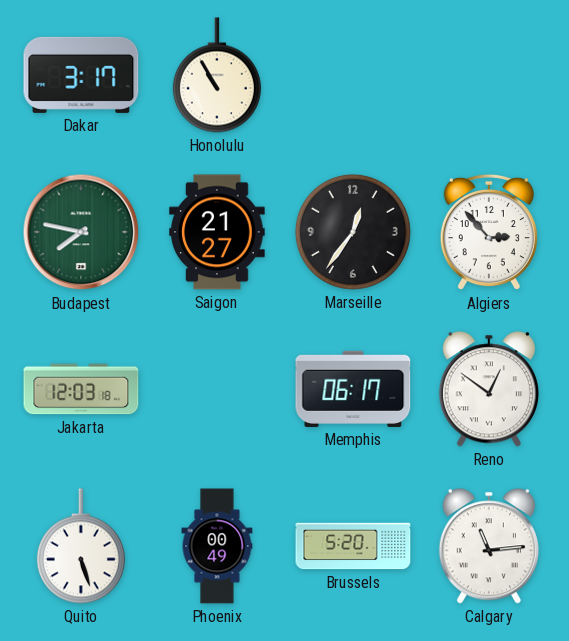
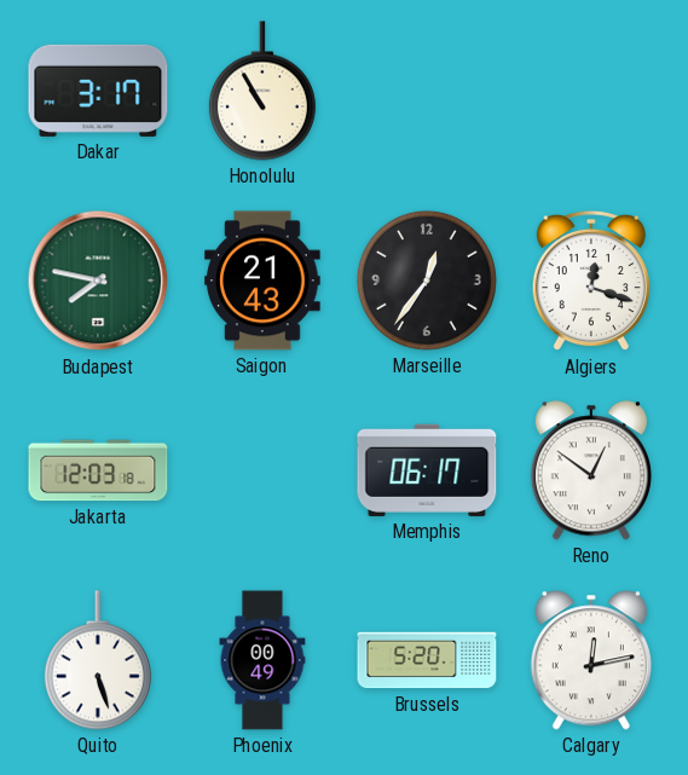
Saigon: 21:27 -> 21:43 (262, 280)
Algiers: 2:53 -> 12:18 (591, 280)
Calgary: 11:14 -> 12:13 (591, 660)
